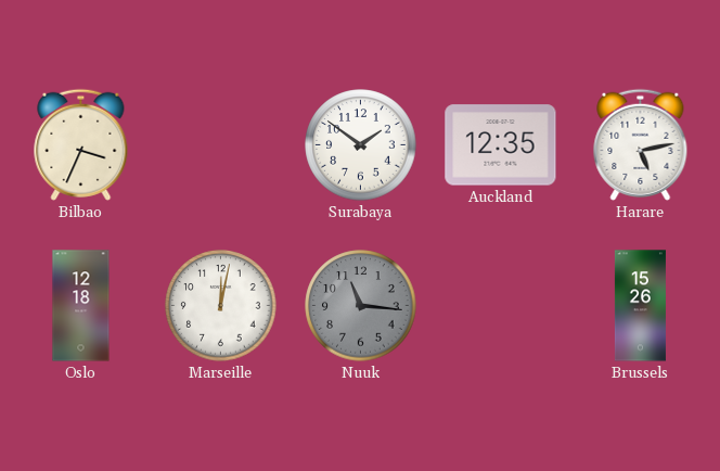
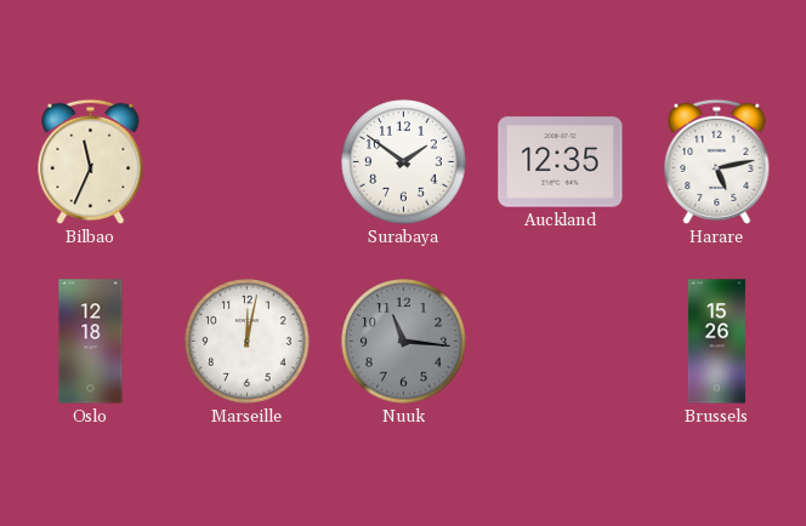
Bilbao: 3:34 -> 11:34 (91, 161)
